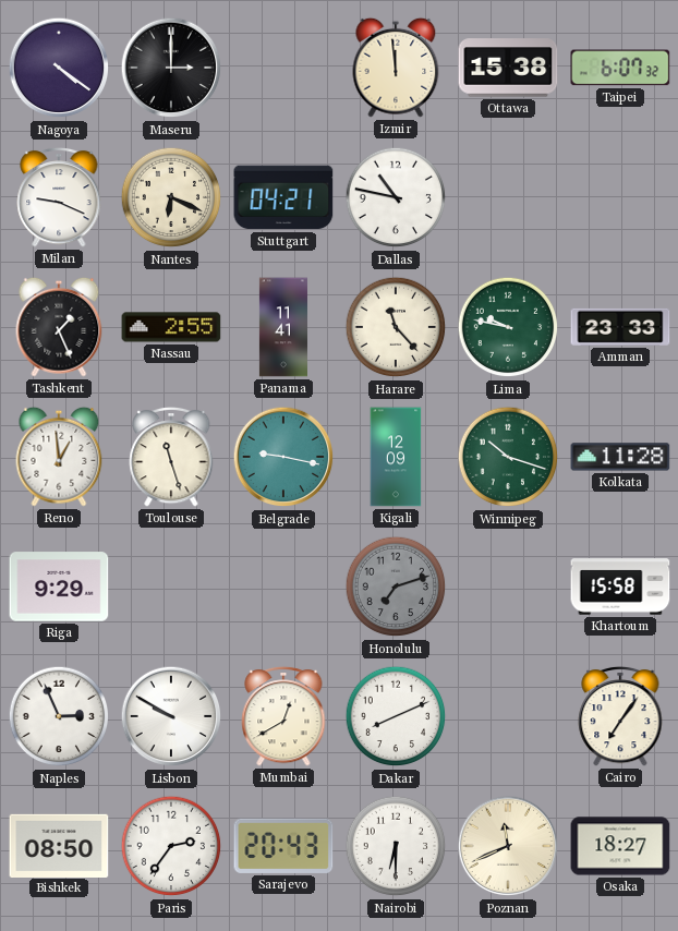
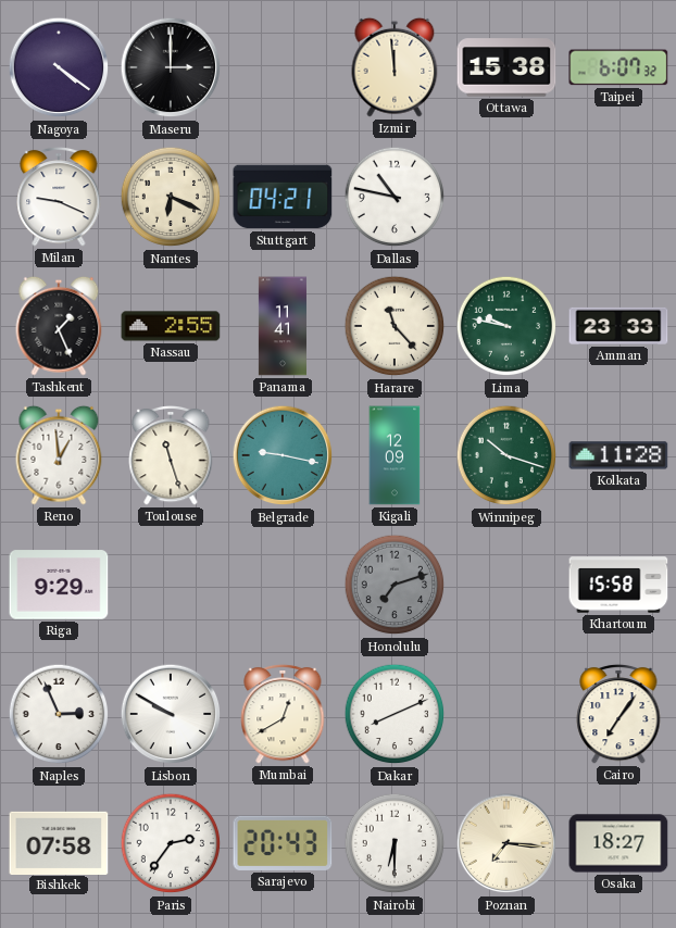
Bishkek: 08:50 -> 07:58 (59, 842)
Poznan: 11:41 -> 7:16 (506, 843)
